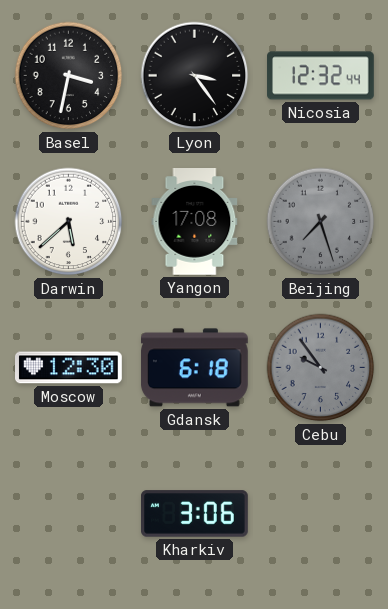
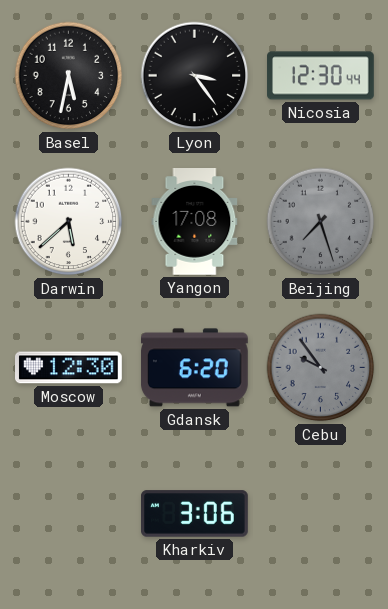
Basel: 3:32 -> 5:32 (69, 76)
Nicosia: 12:32 -> 12:30 (321, 76)
Gdansk: 6:18 -> 6:20 (195, 368)
